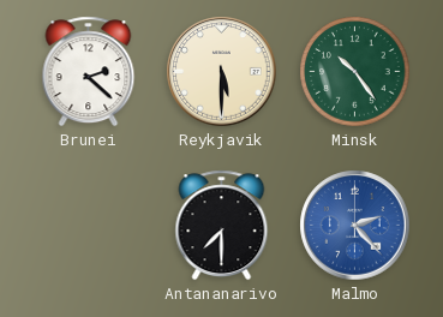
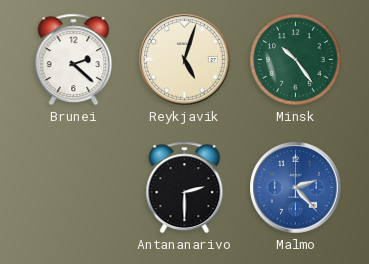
Reykjavik: 5:30 -> 5:03 (185, 60)
Antananarivo: 7:30 -> 2:30 (185, 188)
